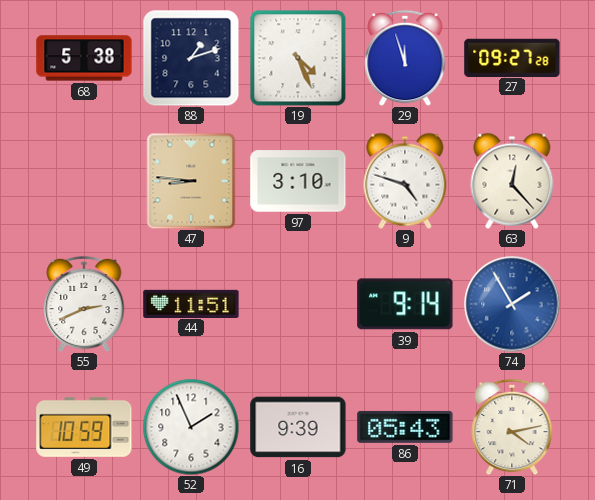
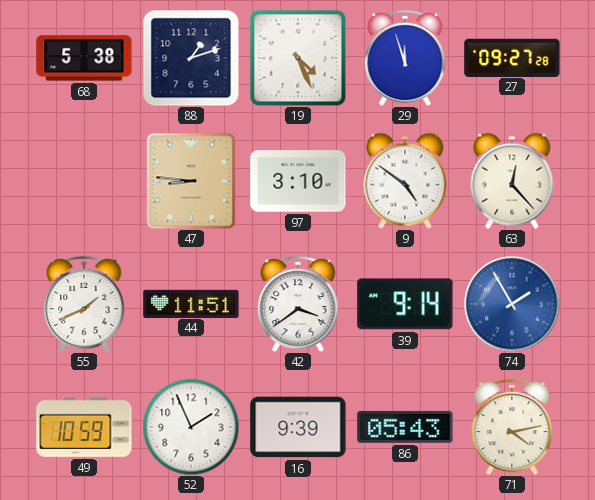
9: 4:48 -> 4:51 (405, 181)
55: 2:41 -> 1:41 (84, 304)
42: none -> 3:39 (298, 304)
